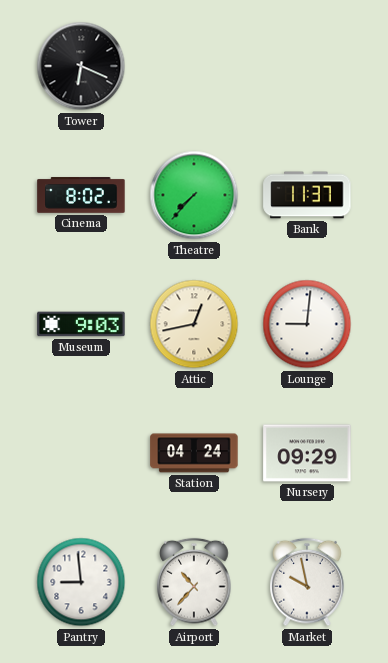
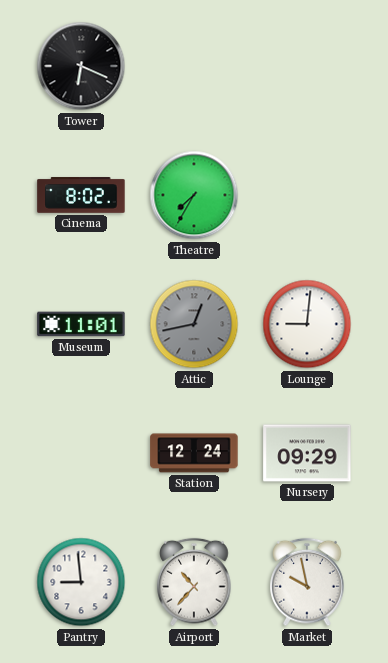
Theatre: 7:37 -> 7:35 (194, 195)
Bank: 11:37 -> none (307, 195)
Museum: 9:03 -> 11:01 (81, 324)
Attic dial: cream -> grey (194, 324)
Station: 04:24 -> 12:24 (194, 453)
